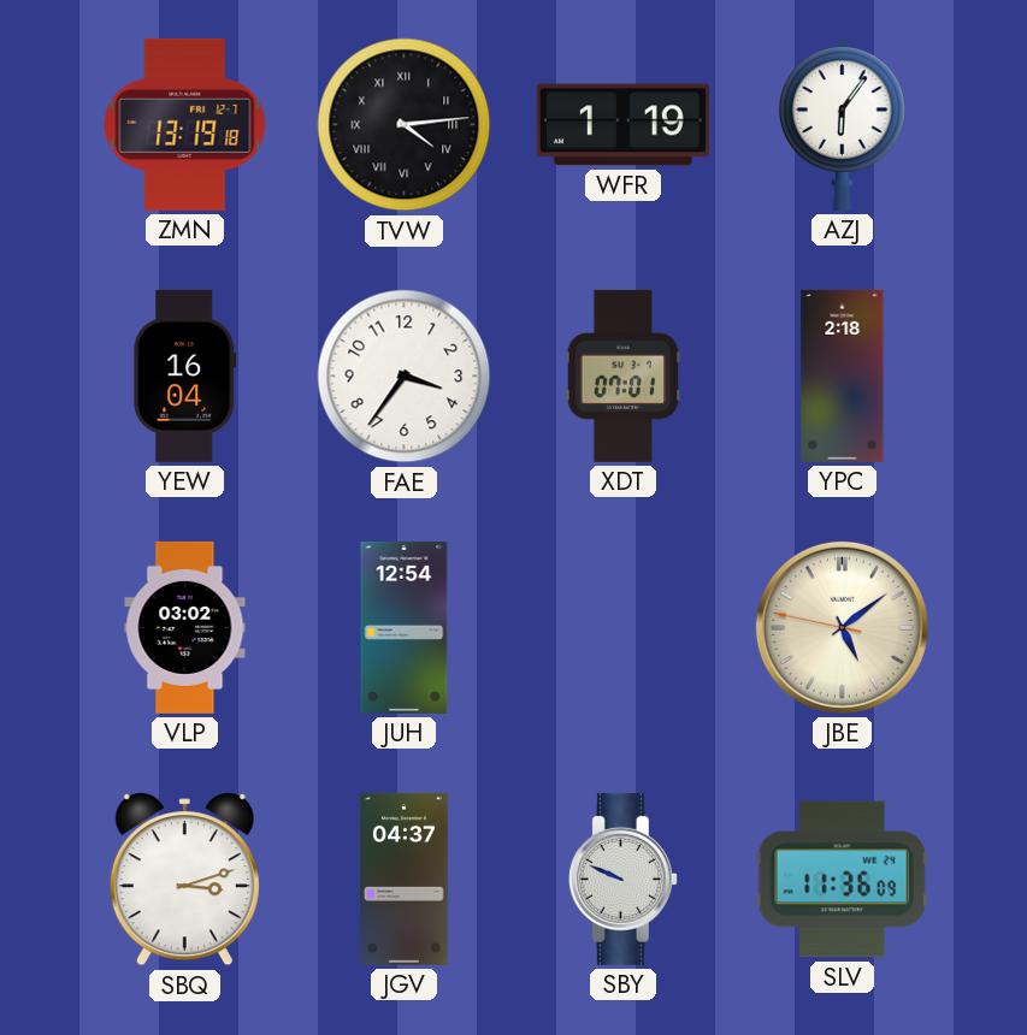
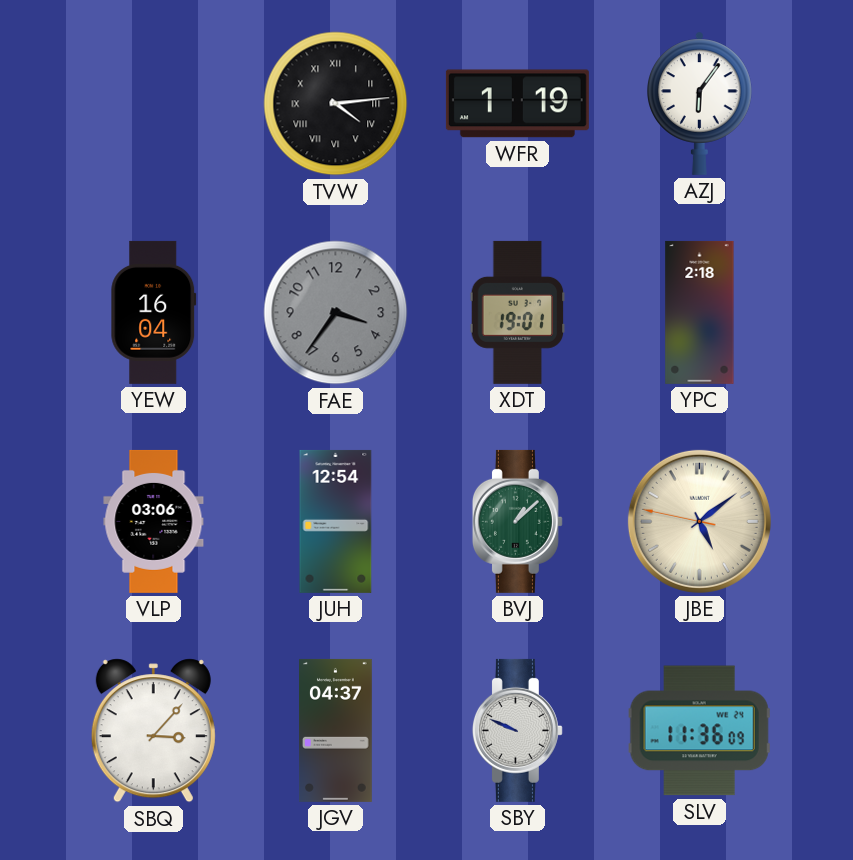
ZMN: 13:19 -> none (185, 124)
FAE dial: white -> grey (336, 313)
XDT: 07:01 -> 19:01 (518, 312)
VLP: 03:02 -> 03:06 (154, 521)
BVJ: none -> 1:08 (517, 521)
SBQ: 3:12 -> 3:07 (153, 731)
